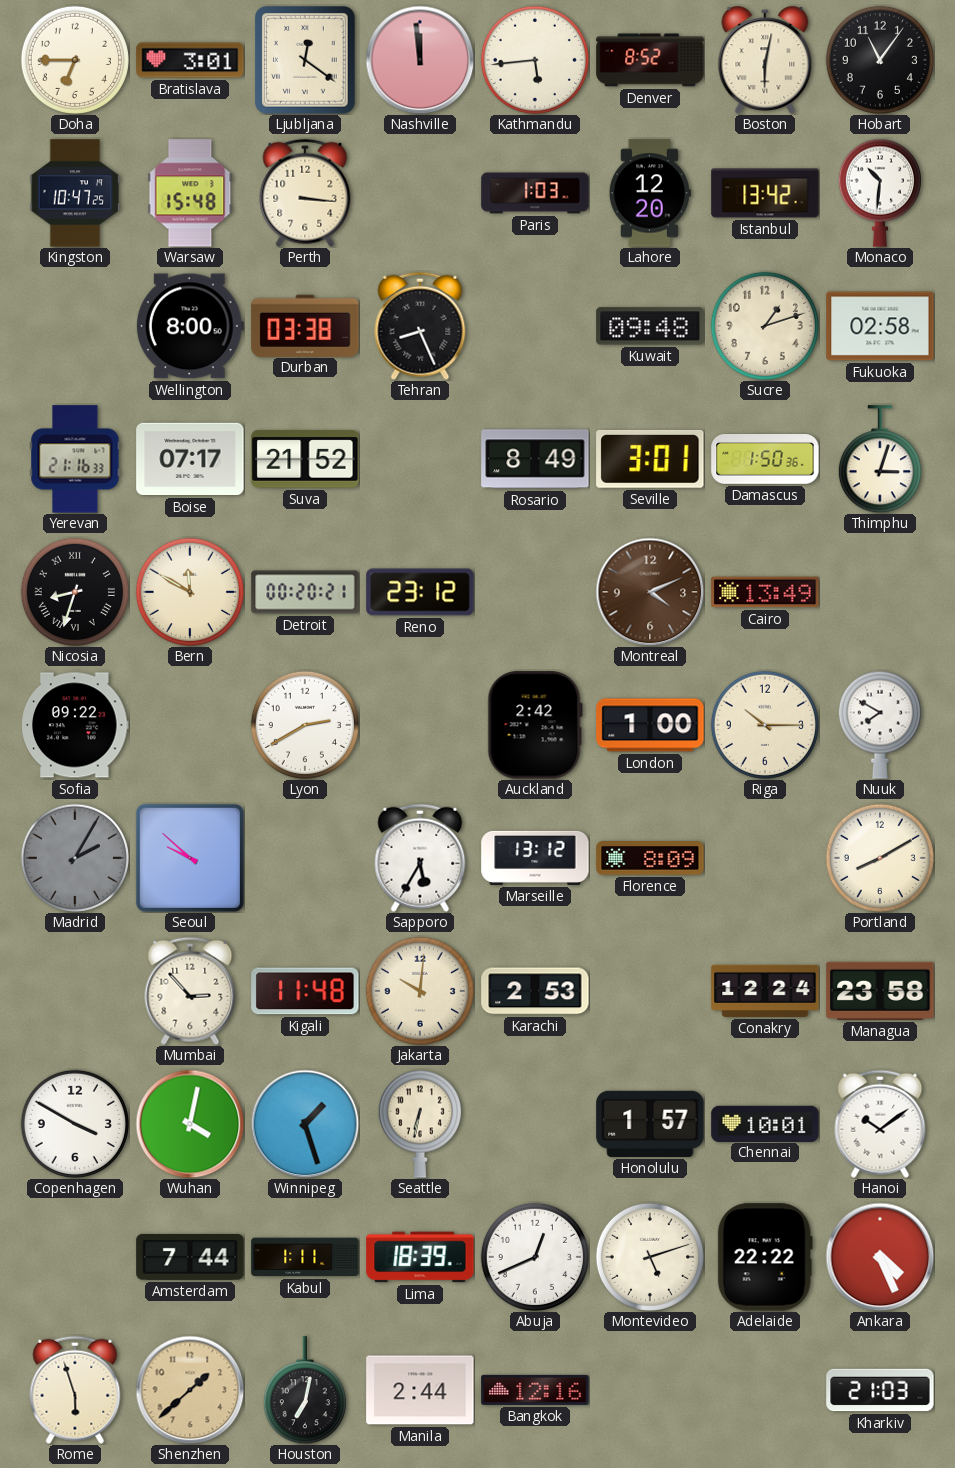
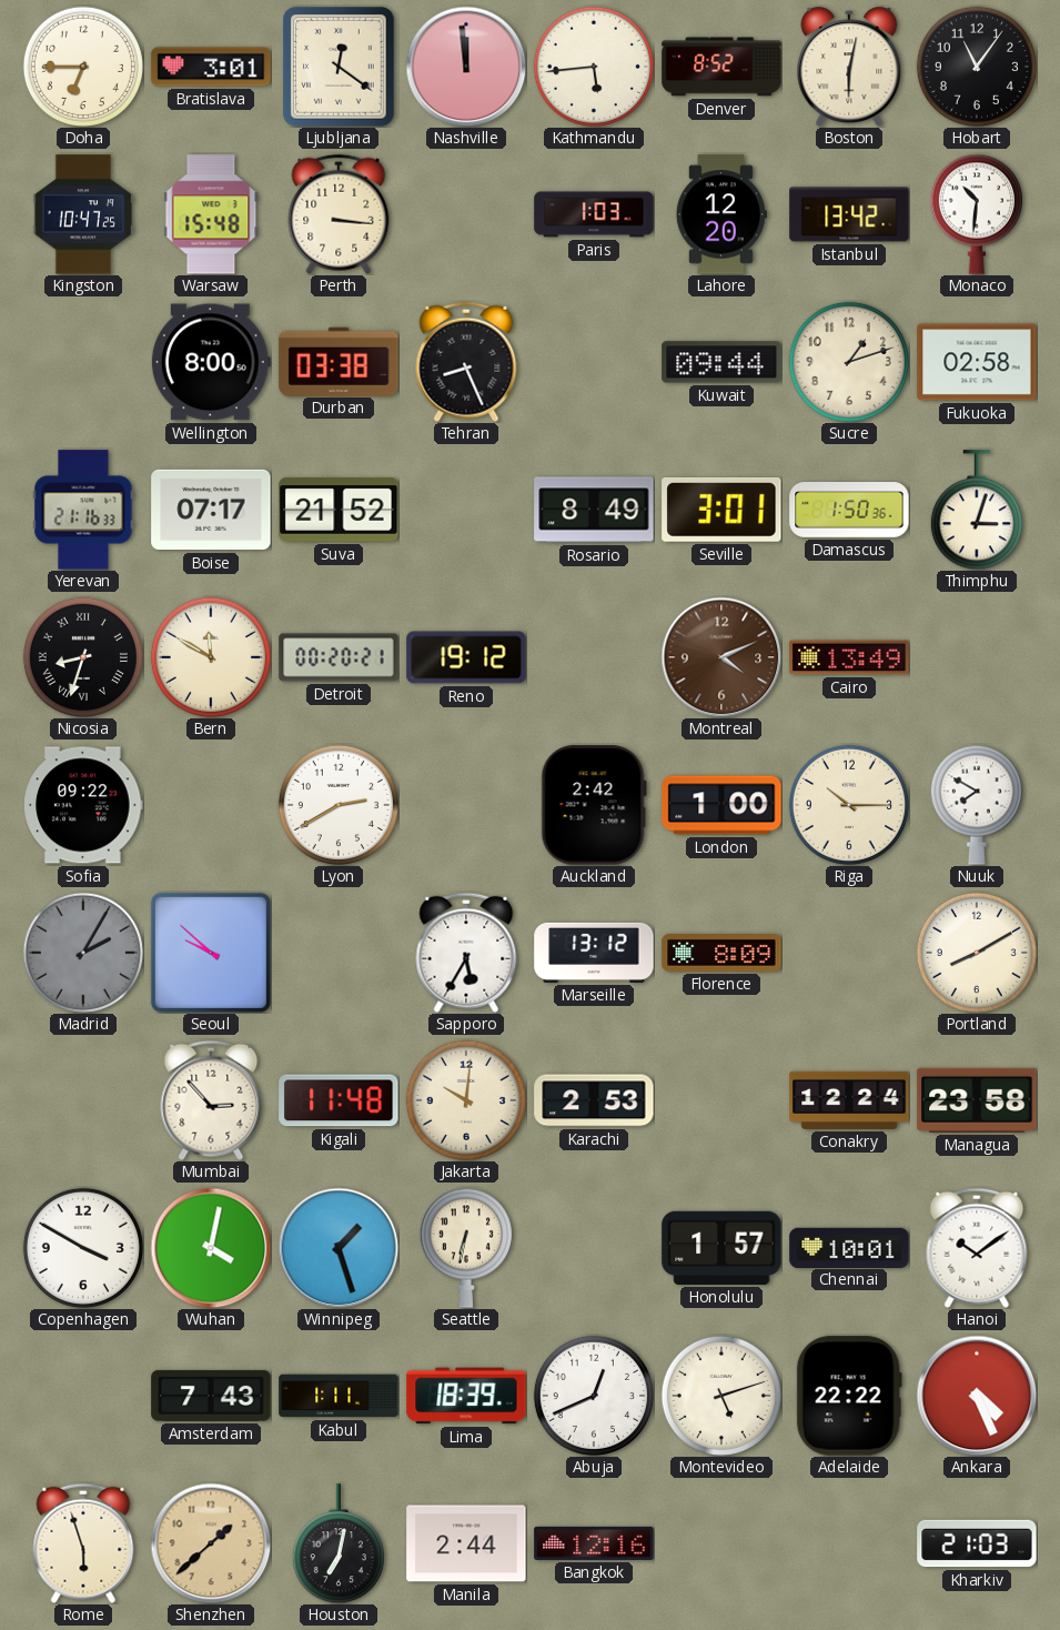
Kuwait: 09:48 -> 09:44 (721, 362)
Reno: 23:12 -> 19:12 (466, 657)
Amsterdam: 7:44 -> 7:43 (211, 1396)
